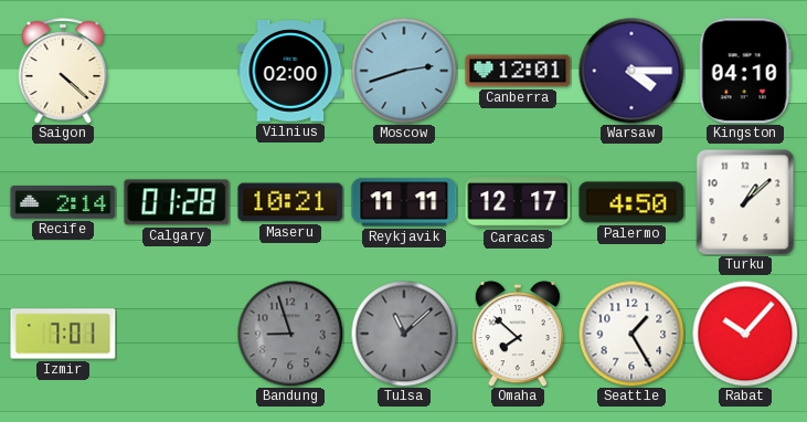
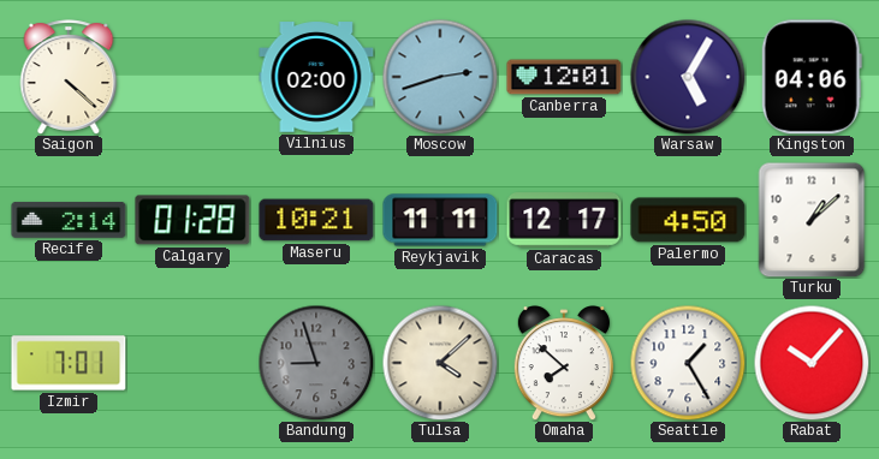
Warsaw: 4:15 -> 5:05 (688, 77)
Kingston: 04:10 -> 04:06 (812, 77)
Tulsa: 11:08 -> 4:08 (440, 363)
Tulsa dial: grey -> cream (440, 363)
